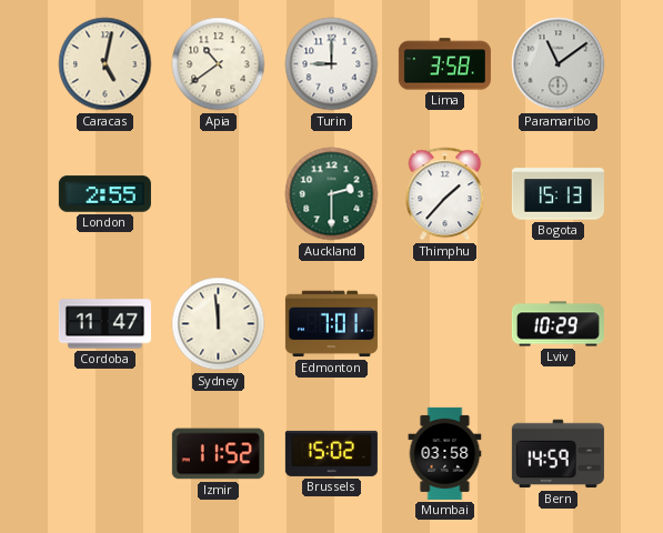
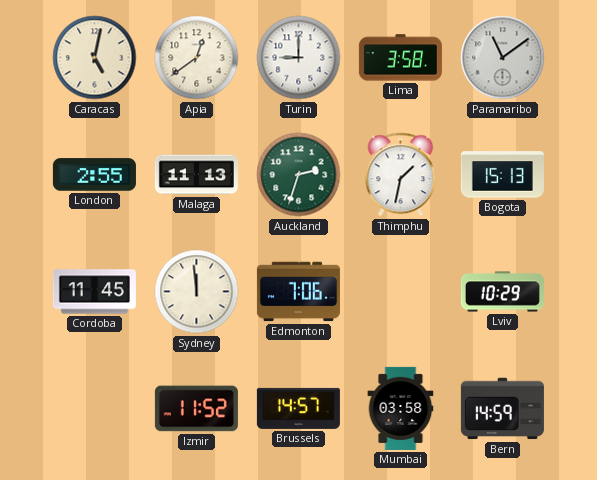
Apia: 10:39 -> 12:39 (197, 58)
Malaga: none -> 11:13 (196, 175)
Auckland: 2:30 -> 2:33 (299, 175)
Thimphu: 1:37 -> 1:32 (401, 175)
Cordoba: 11:47 -> 11:45 (94, 292)
Edmonton: 7:01 -> 7:06 (298, 292)
Brussels: 15:02 -> 14:57 (298, 408)
